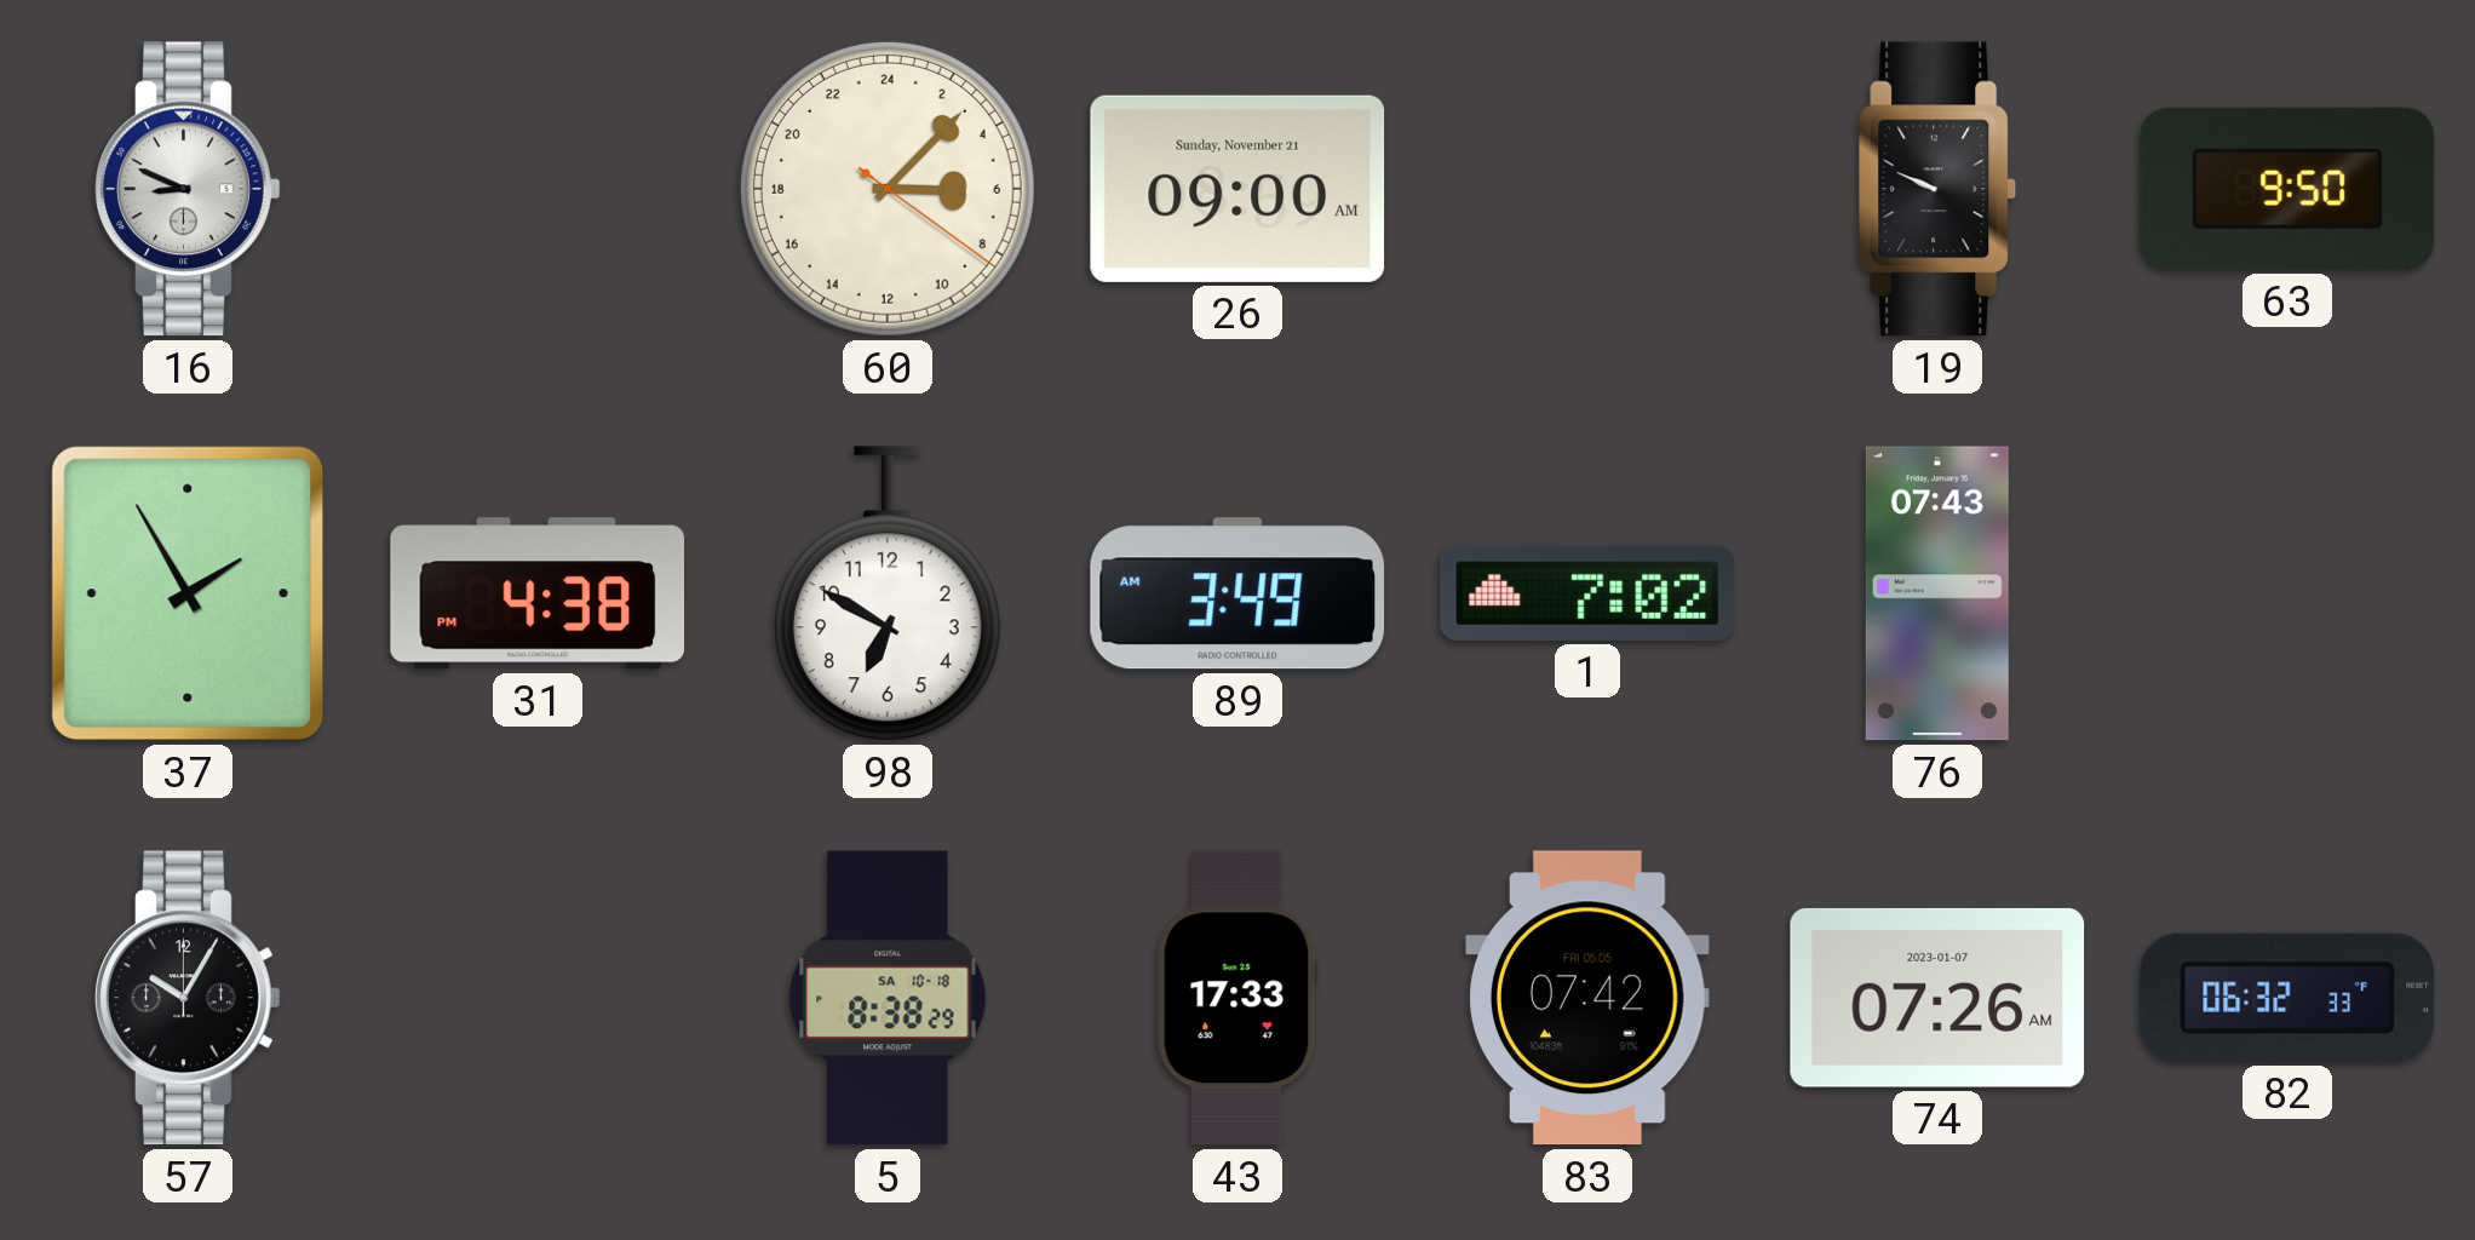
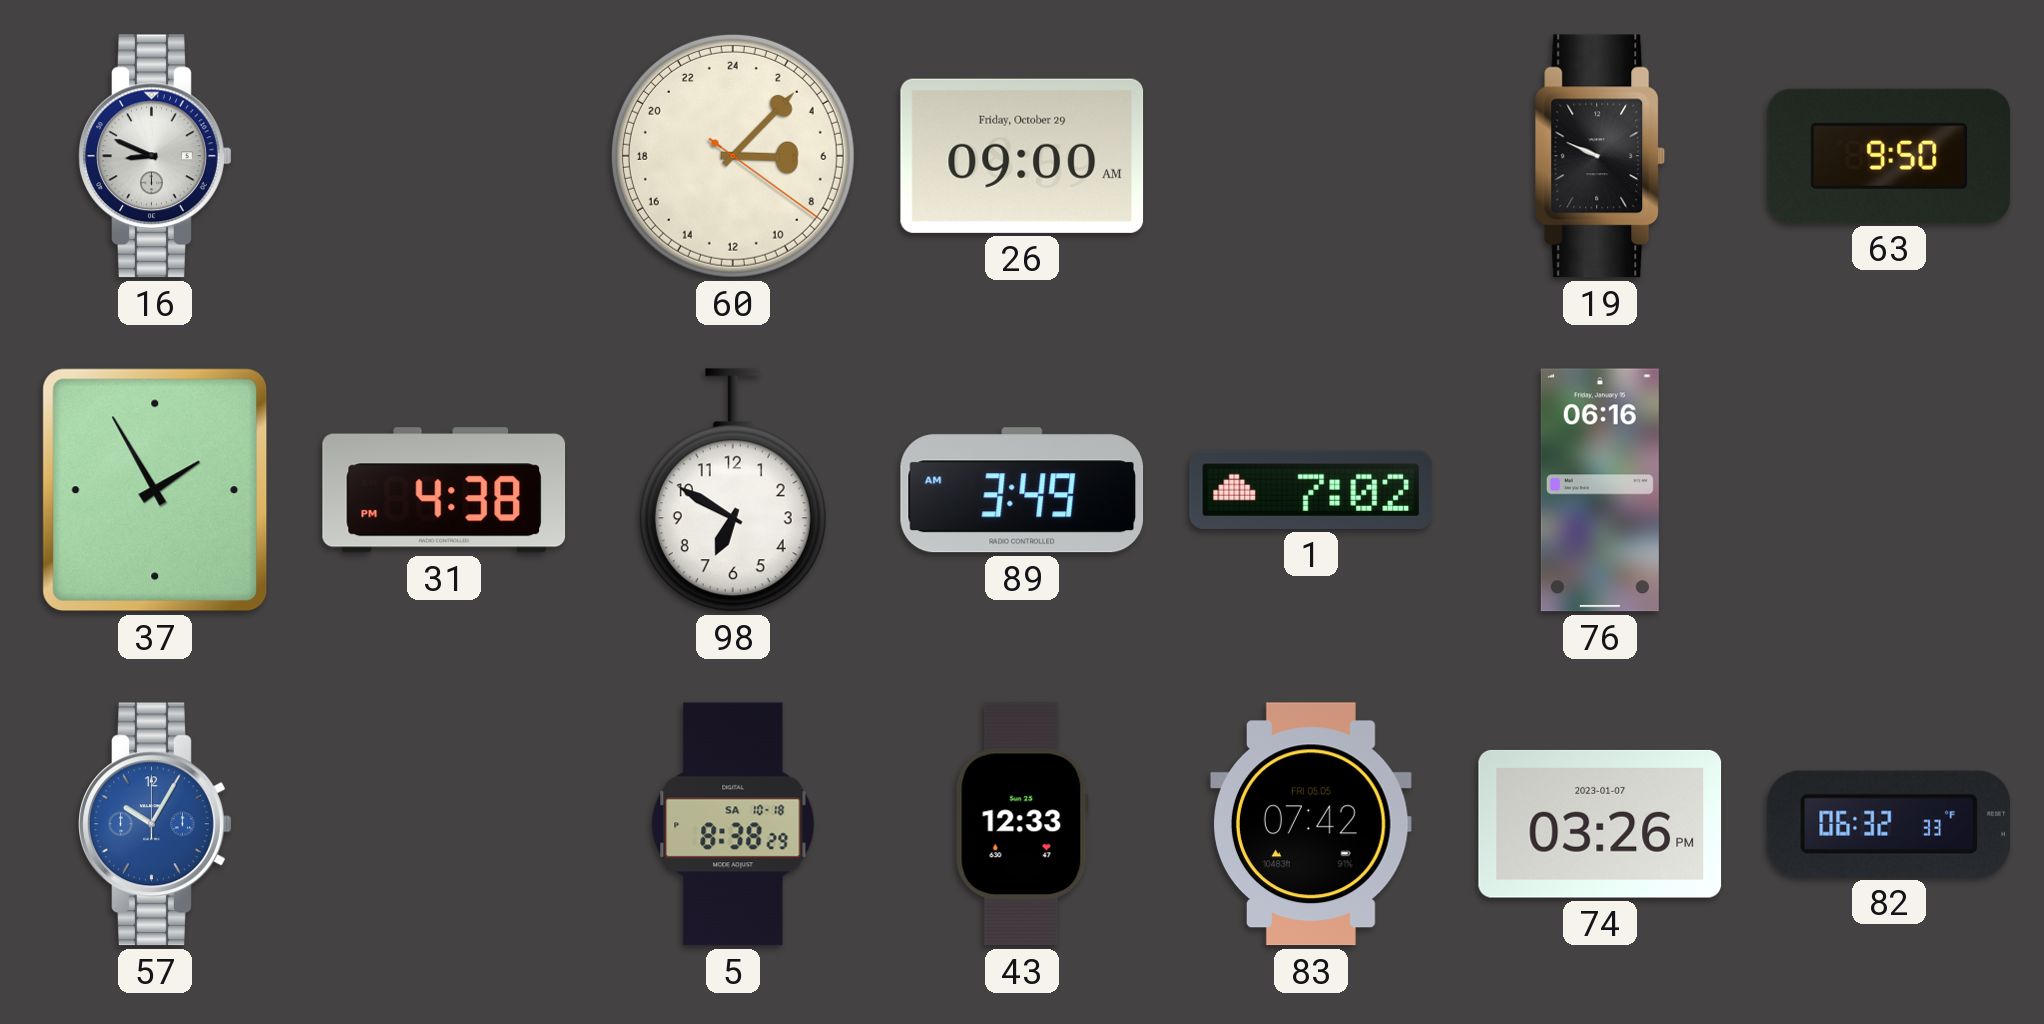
26 date: Sunday, November 21 -> Friday, October 29 (1022, 156)
76: 07:43 -> 06:16 (1600, 490)
57 dial: black -> blue (155, 824)
43: 17:33 -> 12:33 (1022, 824)
74: 07:26 -> 03:26 (1600, 824)
